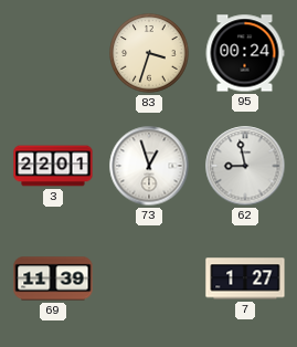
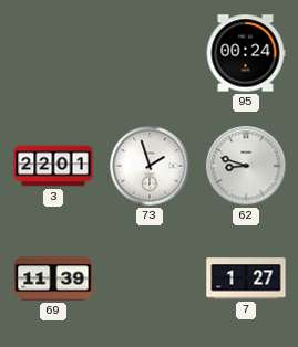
83: 3:33 -> none (149, 53)
73: 12:57 -> 1:57 (150, 166)
62: 8:58 -> 8:48 (246, 166)
